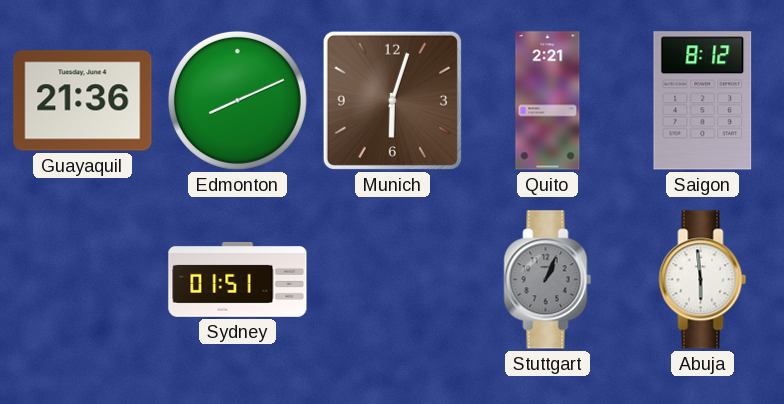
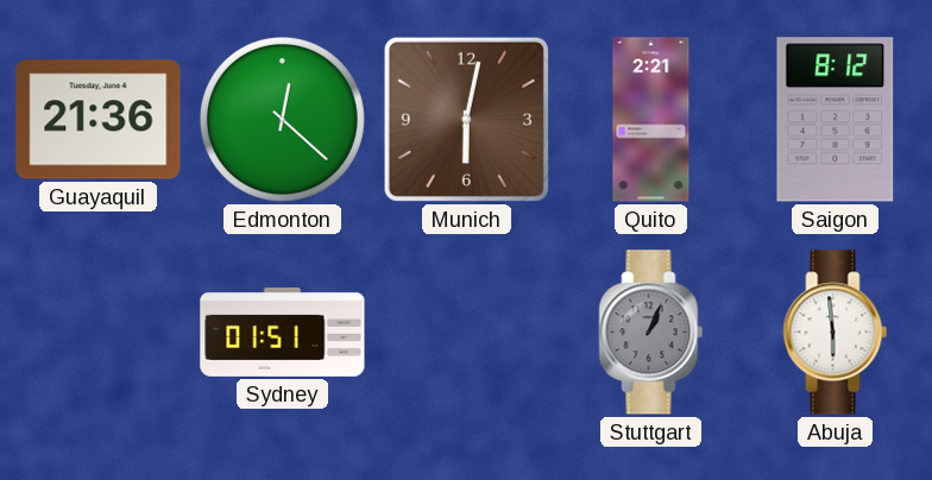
Edmonton: 8:11 -> 12:22 (282, 119)
Munich: 6:03 -> 6:02 (466, 119)
